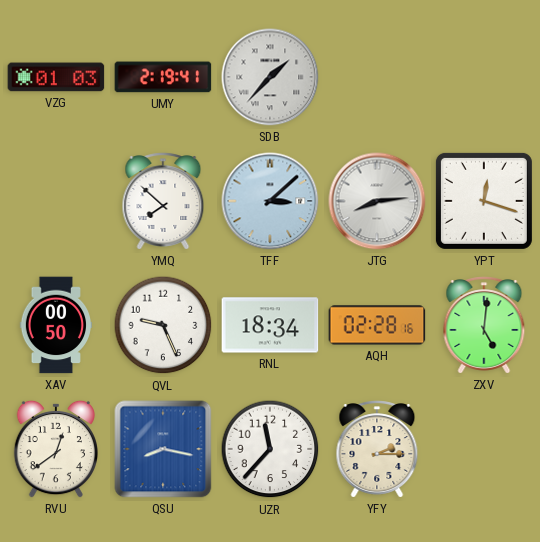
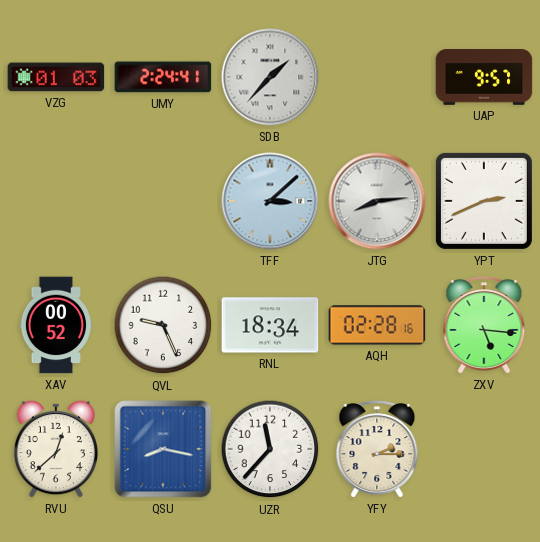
UMY: 2:19 -> 2:24 (163, 77)
UAP: none -> 9:57 (484, 77)
YMQ: 7:52 -> none (163, 201)
YPT: 12:18 -> 2:41 (484, 201)
XAV: 00:50 -> 00:52 (55, 325)
ZXV: 5:01 -> 5:16 (484, 325)
RVU: 12:39 -> 12:38 (56, 449)
